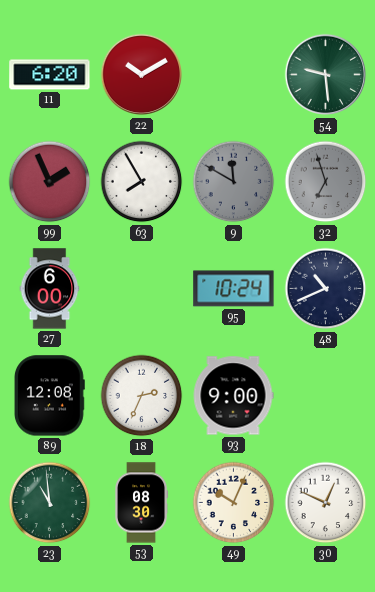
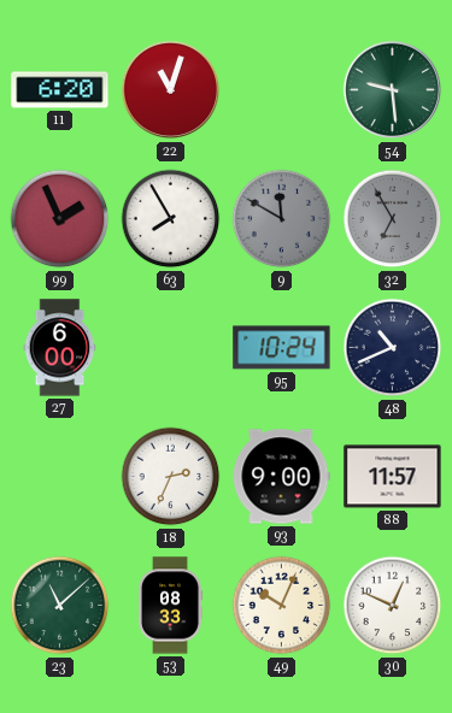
22: 10:10 -> 11:03 (171, 90)
32: 6:57 -> 6:55 (393, 219)
89: 12:08 -> none (50, 396)
88: none -> 11:57 (393, 477)
23: 10:59 -> 11:08 (60, 606)
53: 08:30 -> 08:33 (171, 606)
